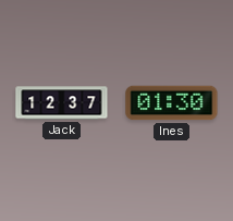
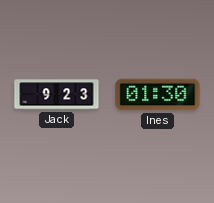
Jack: 12:37 -> 9:23 (57, 95)
